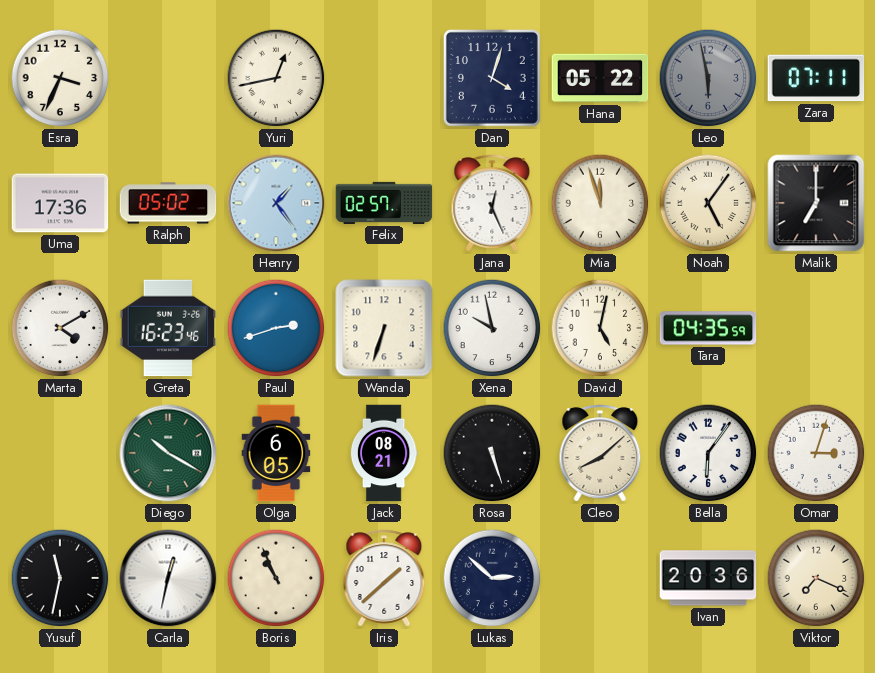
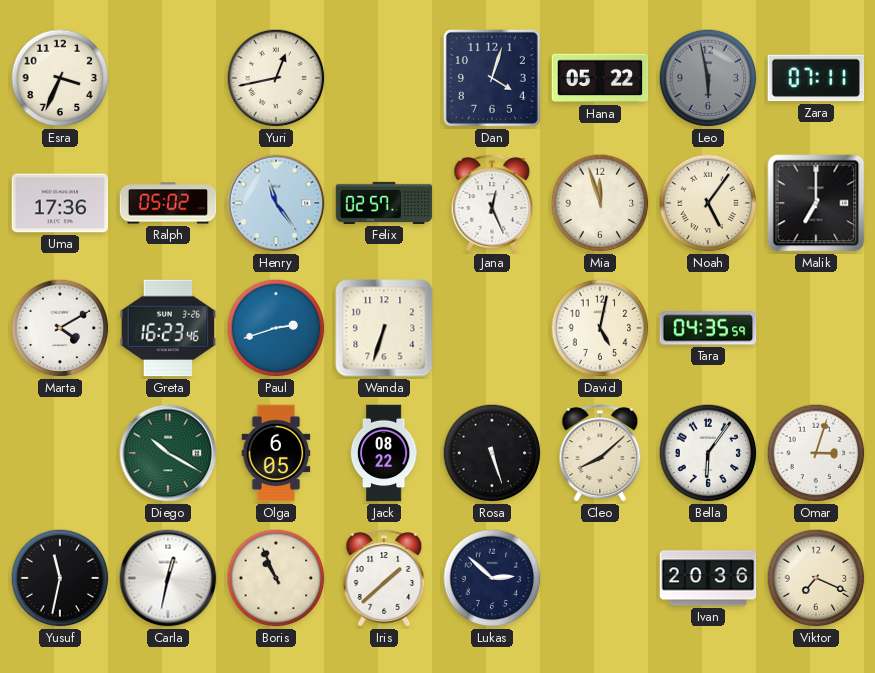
Henry: 1:24 -> 11:24 (276, 203)
Xena: 9:58 -> none (492, 328)
Jack: 08:21 -> 08:22 (384, 453)
